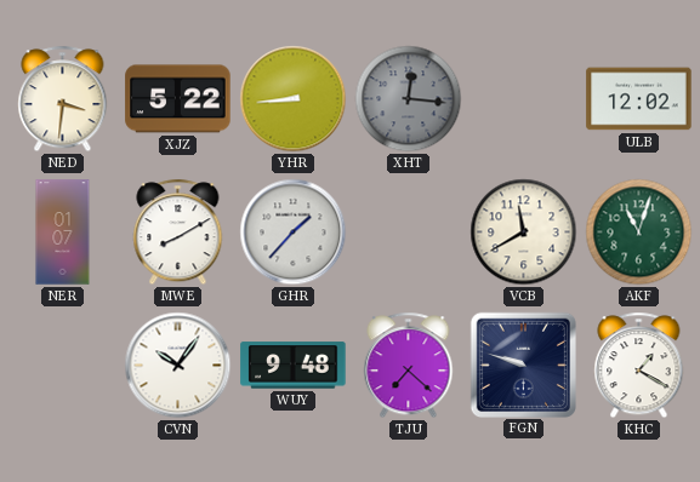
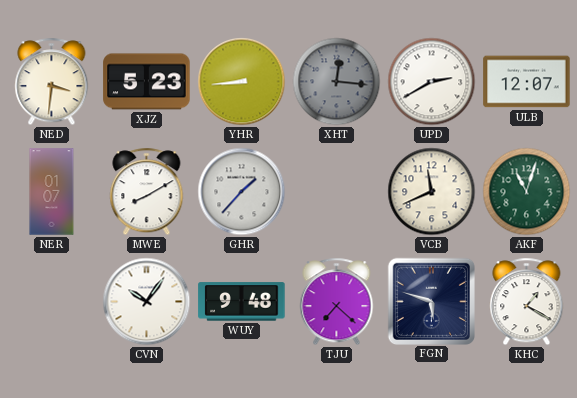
XJZ: 5:22 -> 5:23 (147, 82)
UPD: none -> 2:40 (432, 82)
ULB: 12:02 -> 12:07 (527, 82)
VCB: 11:40 -> 11:41 (432, 192)
FGN: 9:48 -> 5:48 (431, 301)
